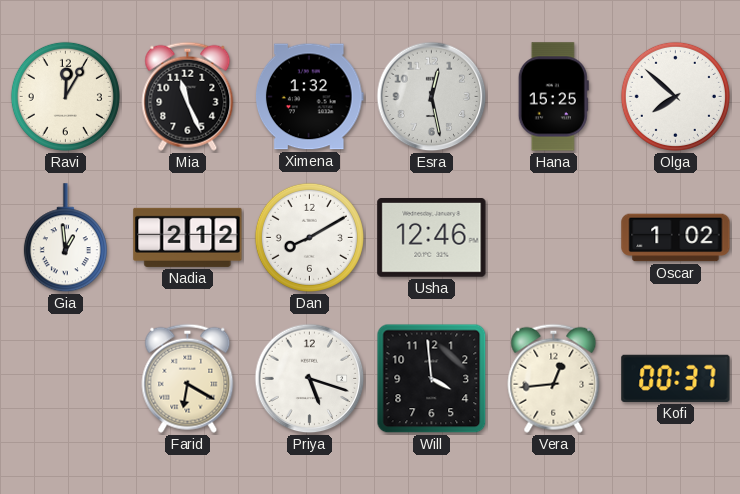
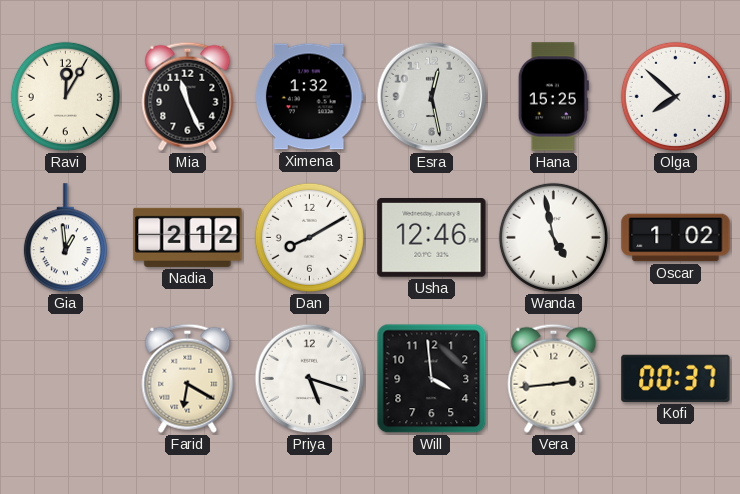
Wanda: none -> 4:58 (553, 237)
Vera: 12:44 -> 2:44 (554, 378)
